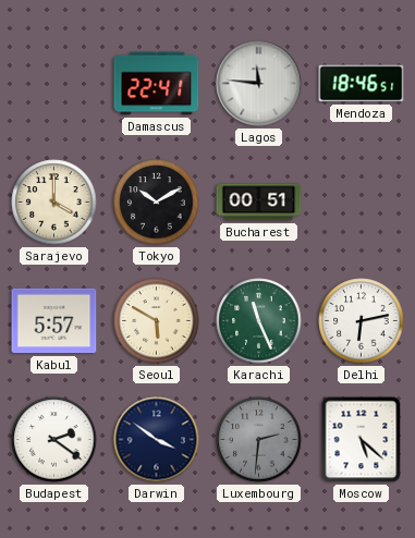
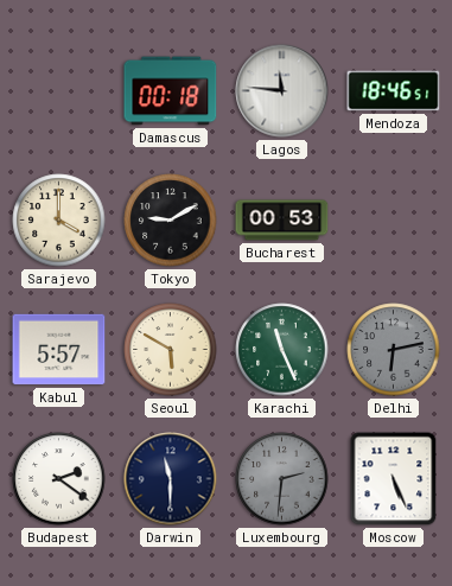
Damascus: 22:41 -> 00:18 (171, 91)
Tokyo: 10:10 -> 9:10 (171, 221)
Bucharest: 00:51 -> 00:53 (282, 221)
Delhi dial: white -> grey (394, 350)
Darwin: 3:51 -> 11:30 (171, 479)
Moscow: 5:22 -> 5:26 (394, 479)
